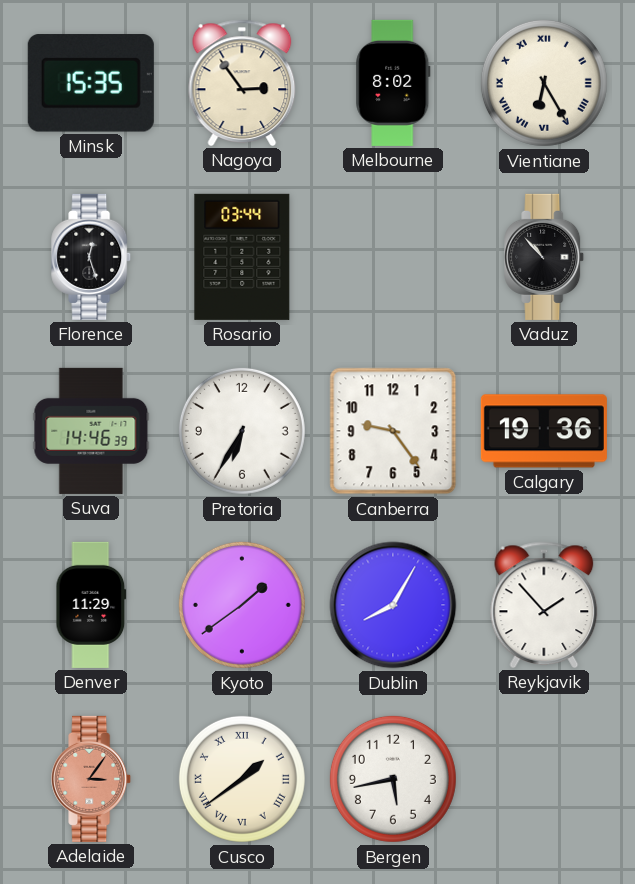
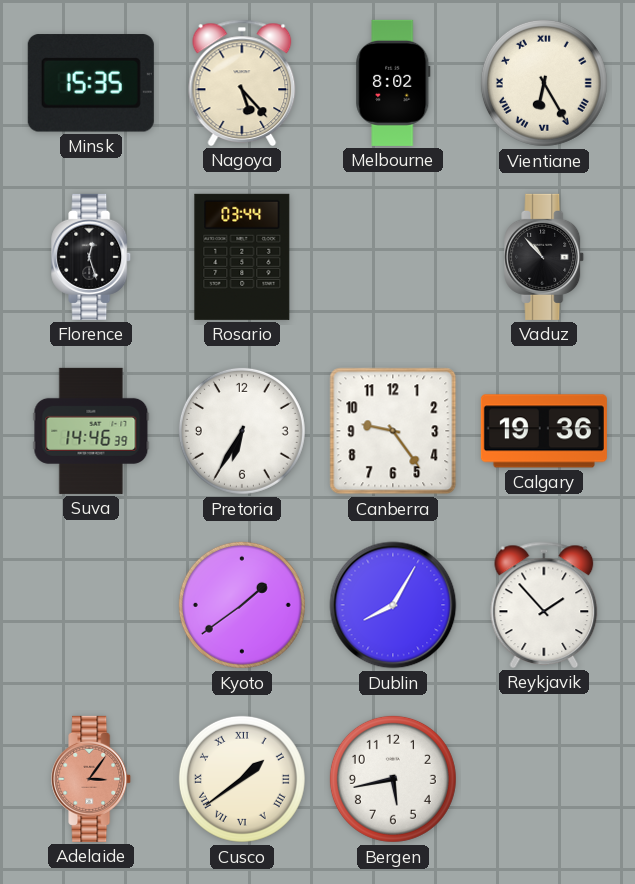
Nagoya: 2:54 -> 5:23 (242, 83)
Denver: 11:29 -> none (91, 605)
